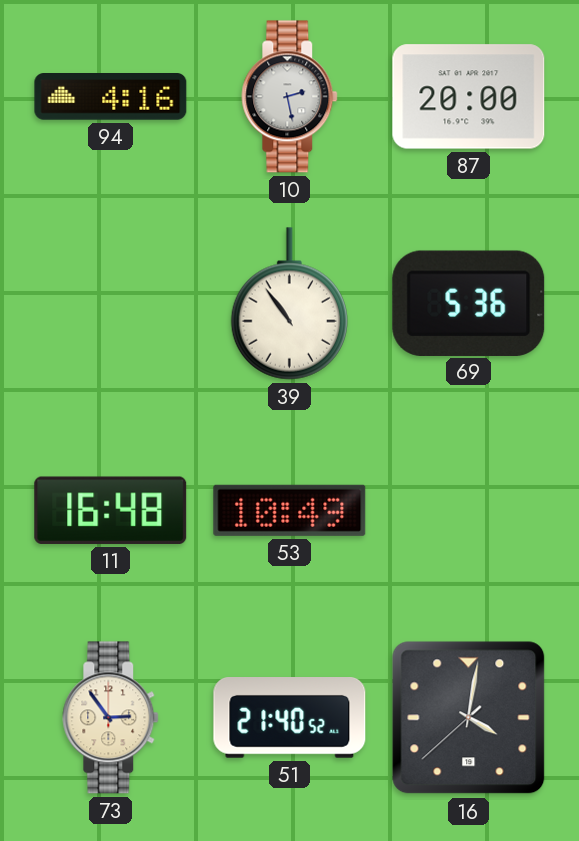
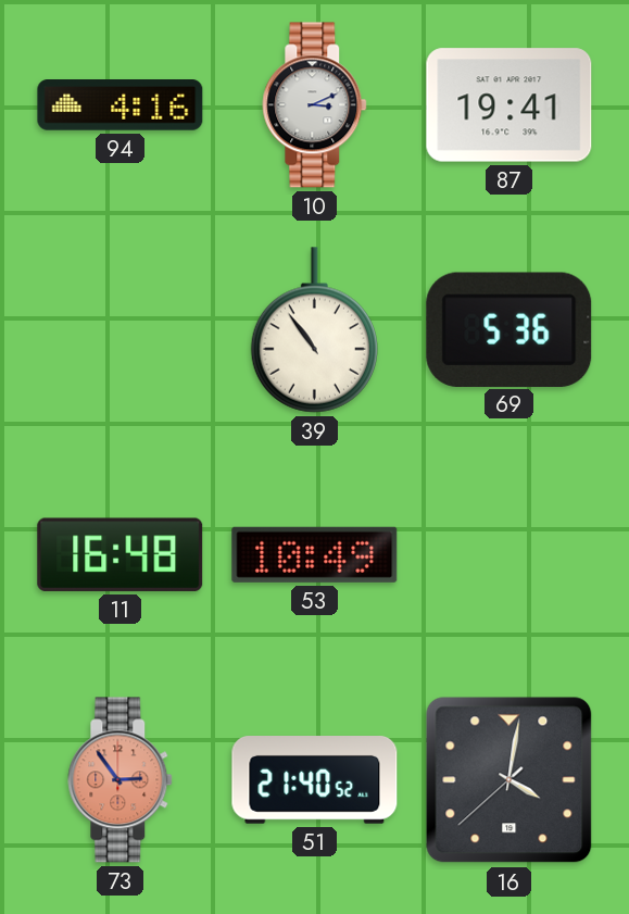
10: 2:28 -> 3:11 (315, 105)
87: 20:00 -> 19:41 (510, 105)
73 dial: cream -> salmon (121, 780)
